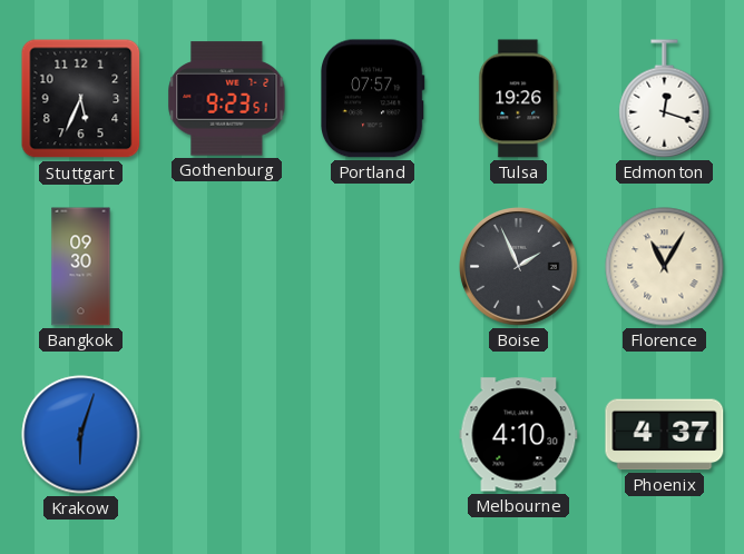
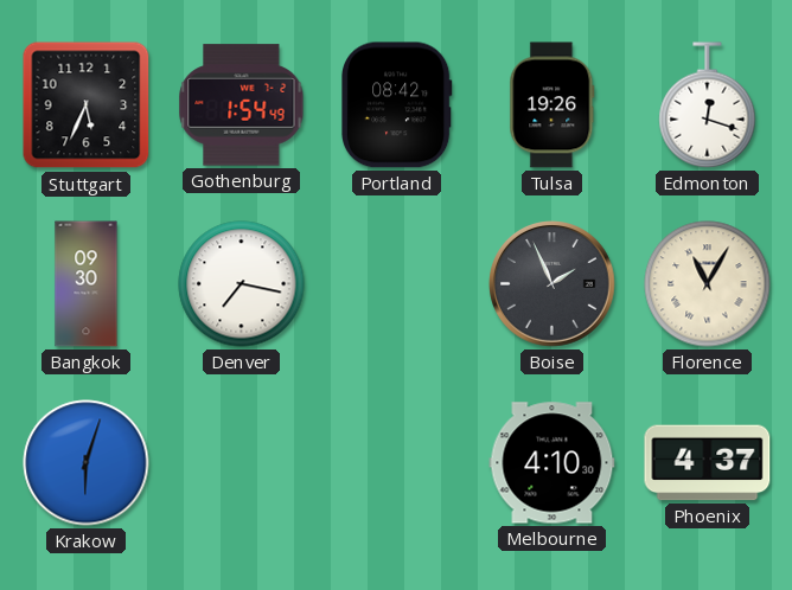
Gothenburg: 9:23 -> 1:54 (242, 105)
Portland: 07:57 -> 08:42 (396, 105)
Denver: none -> 7:17 (242, 284)
